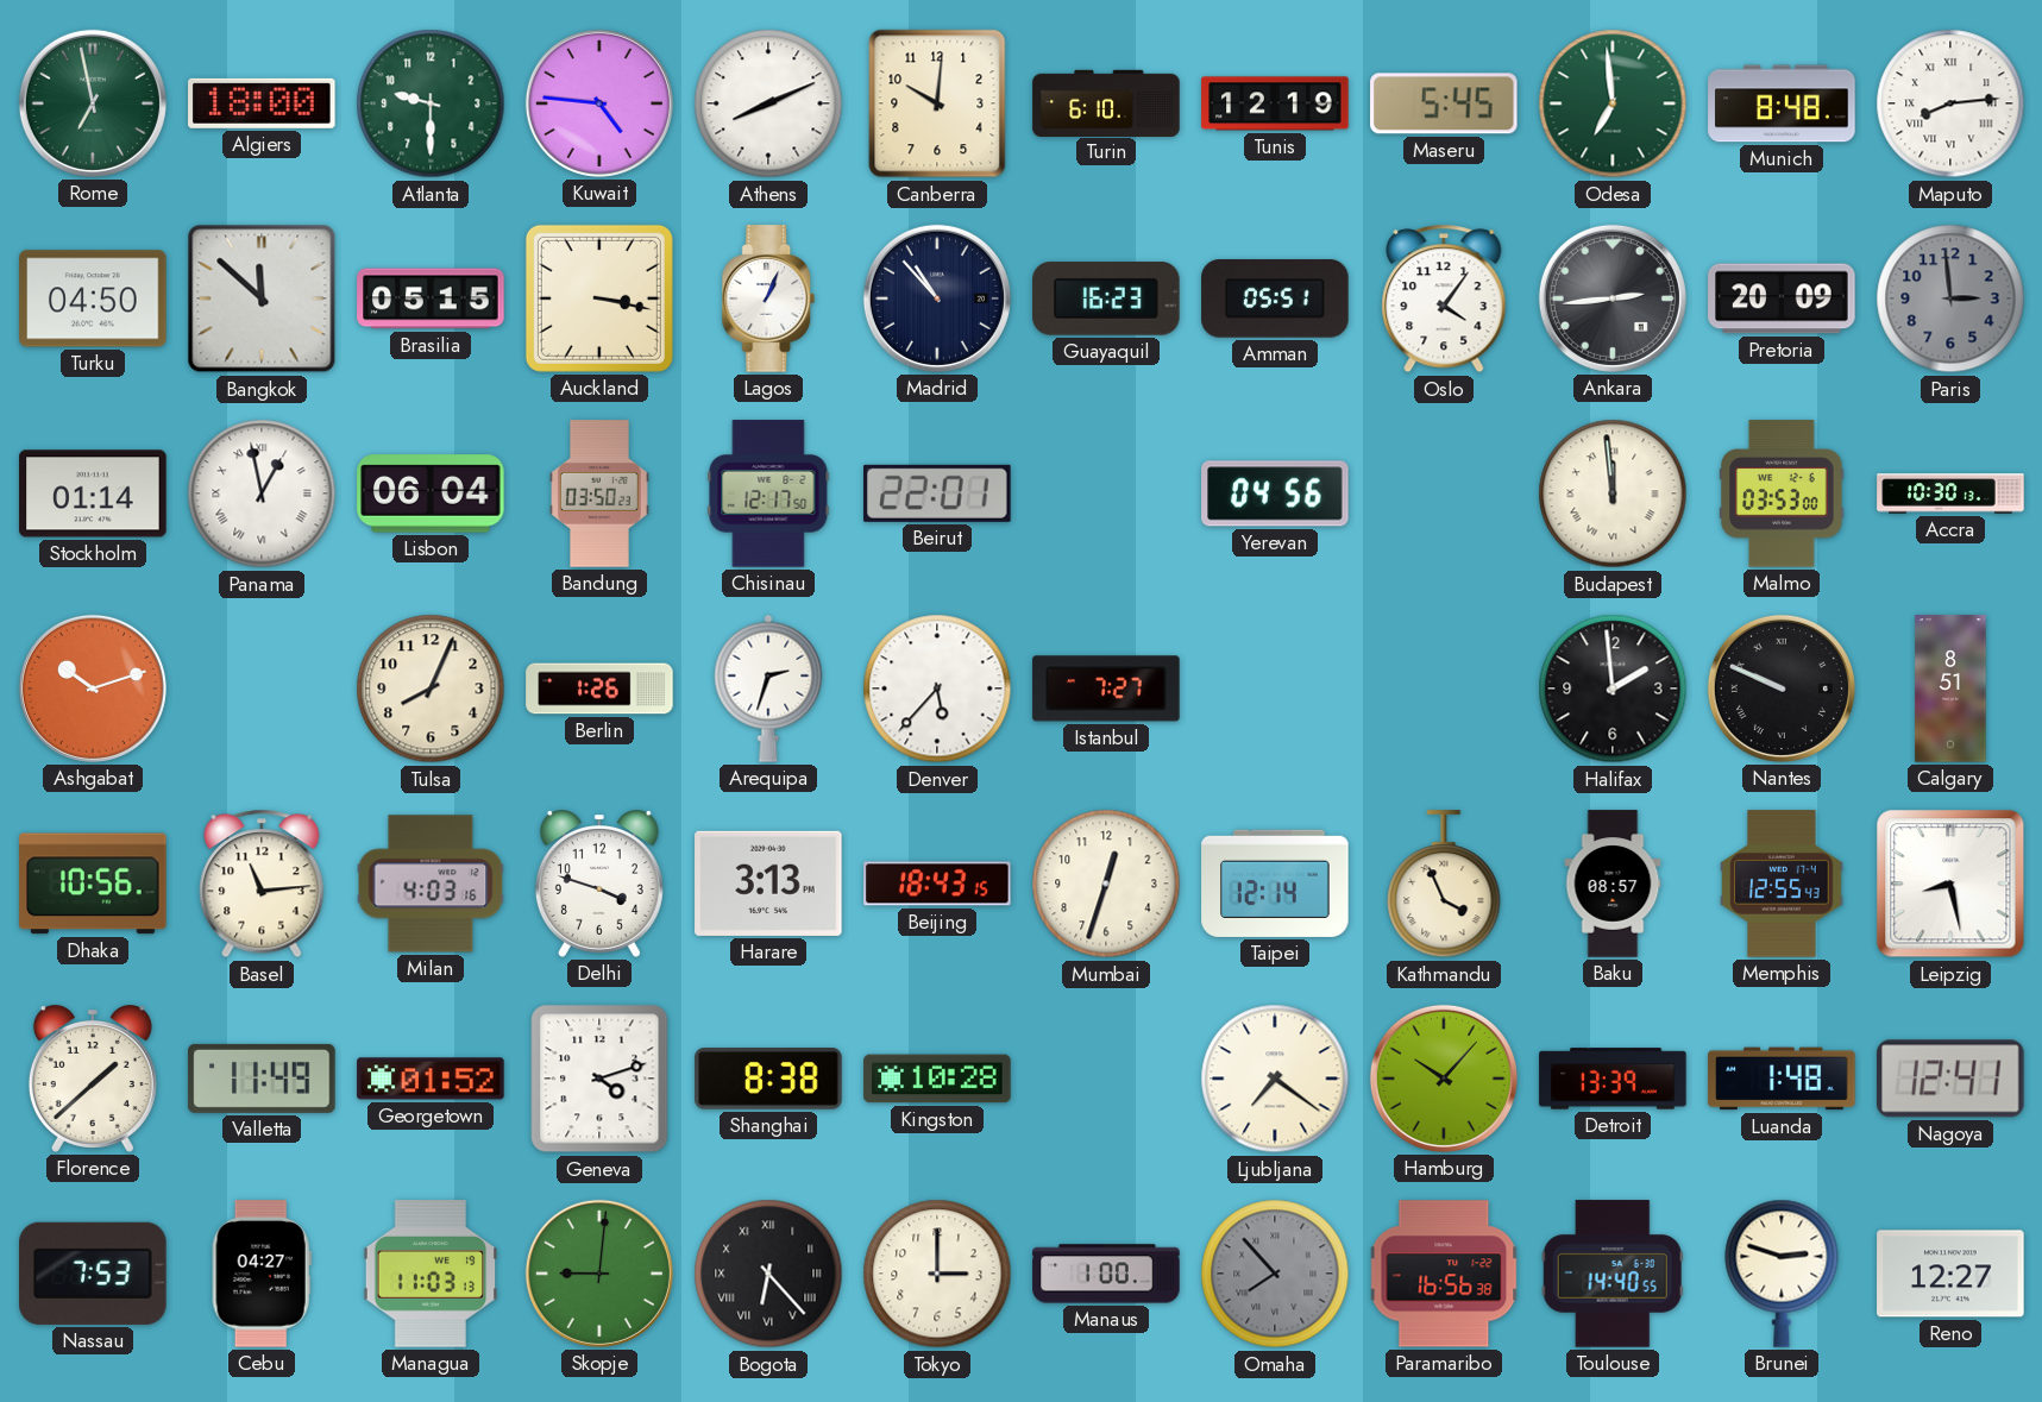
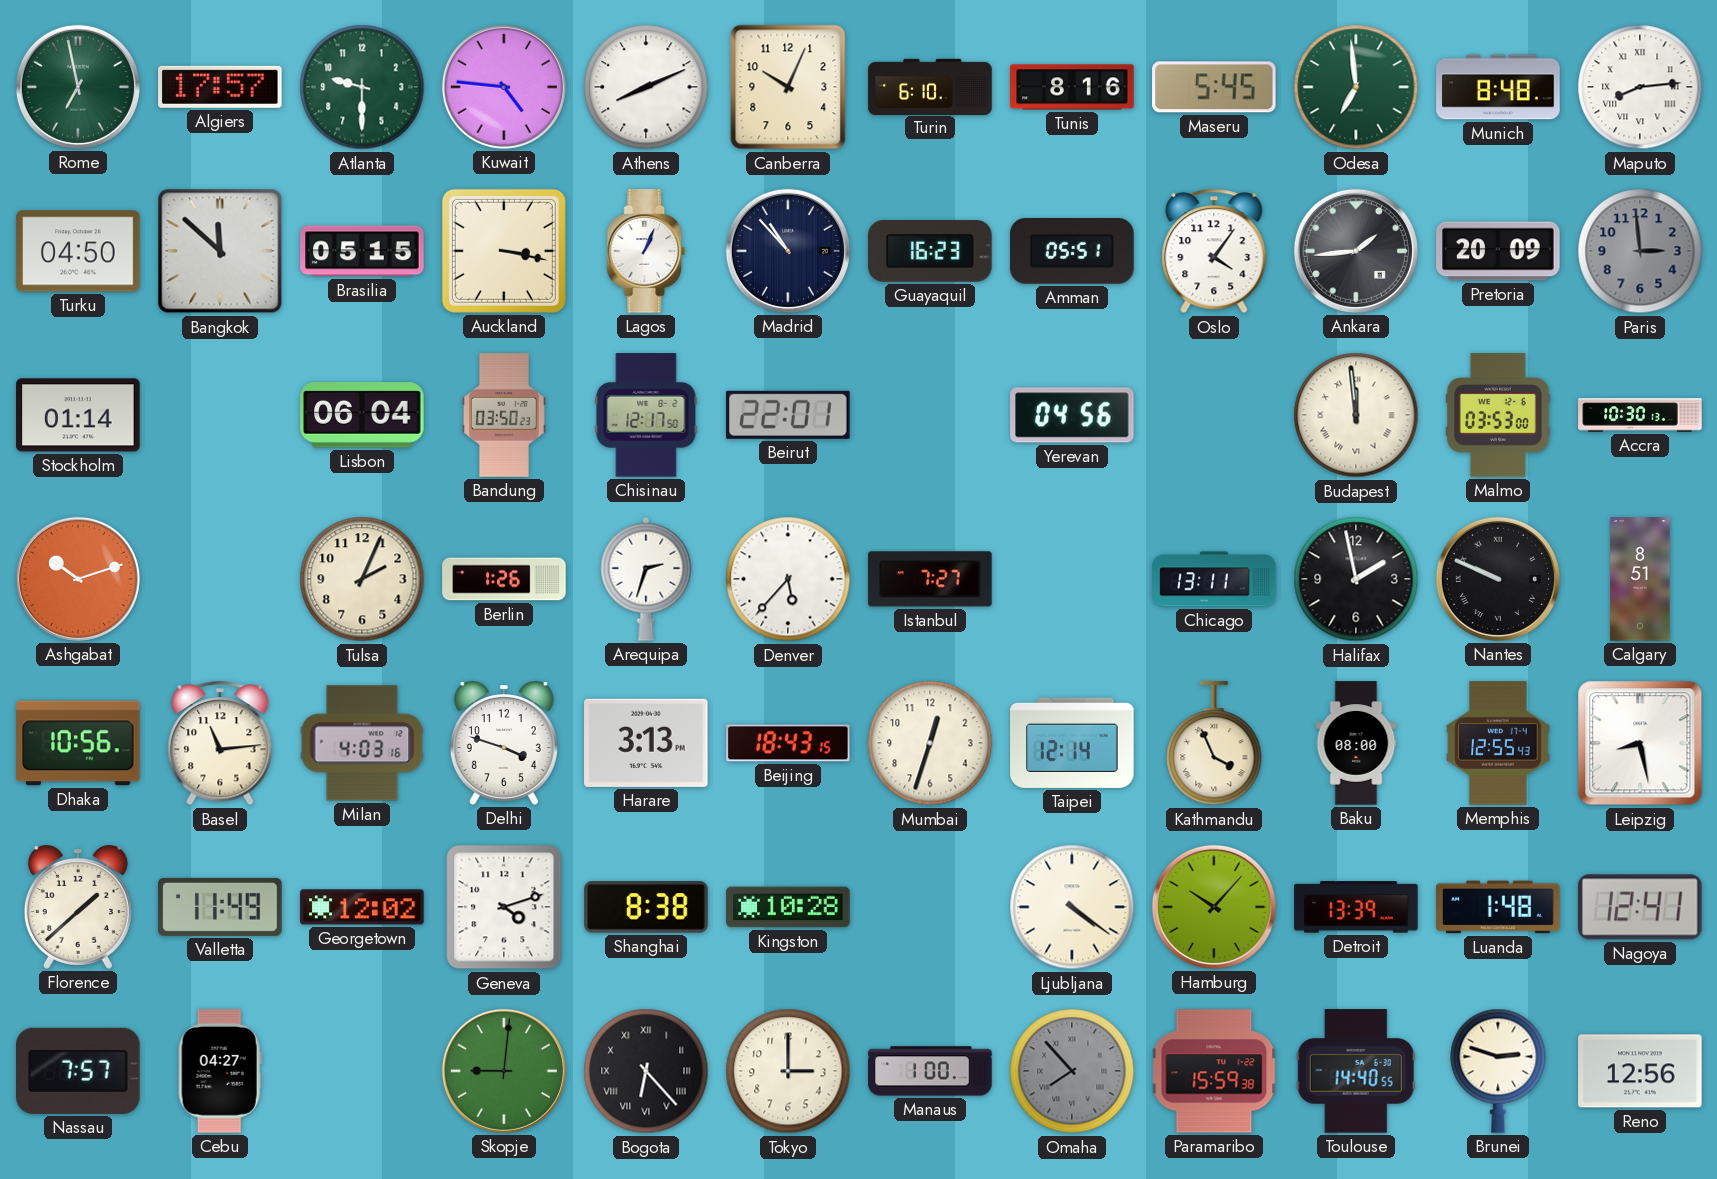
Algiers: 18:00 -> 17:57 (220, 87)
Canberra: 10:01 -> 10:04 (788, 87)
Tunis: 12:19 -> 8:16 (1072, 87)
Ankara: 2:44 -> 1:44 (1356, 251)
Panama: 12:58 -> none (262, 493)
Tulsa: 8:04 -> 2:04 (362, 579)
Chicago: none -> 13:11 (1214, 579)
Halifax: 1:59 -> 1:58 (1356, 579)
Baku: 08:57 -> 08:00 (1356, 743)
Georgetown: 01:52 -> 12:02 (362, 907)
Ljubljana: 7:21 -> 4:21 (1072, 907)
Nassau: 7:53 -> 7:57 (78, 1071)
Managua: 11:03 -> none (431, 1274)
Paramaribo: 16:56 -> 15:59 (1214, 1071)
Reno: 12:27 -> 12:56 (1640, 1071)
